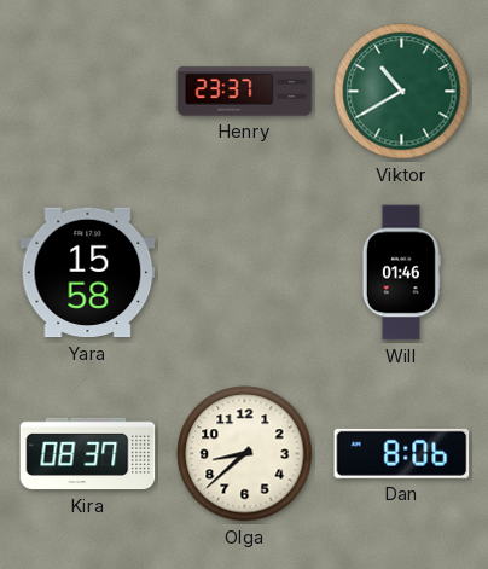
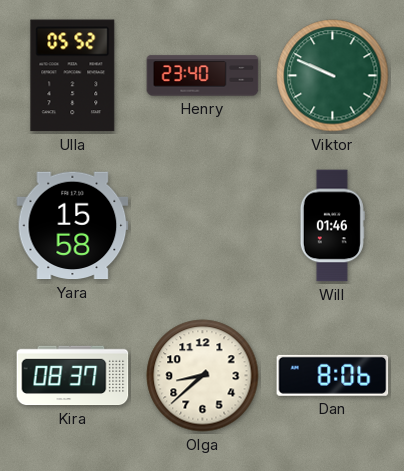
Ulla: none -> 05:52 (73, 76)
Henry: 23:37 -> 23:40 (203, 76)
Viktor: 10:40 -> 9:49 (333, 76)
